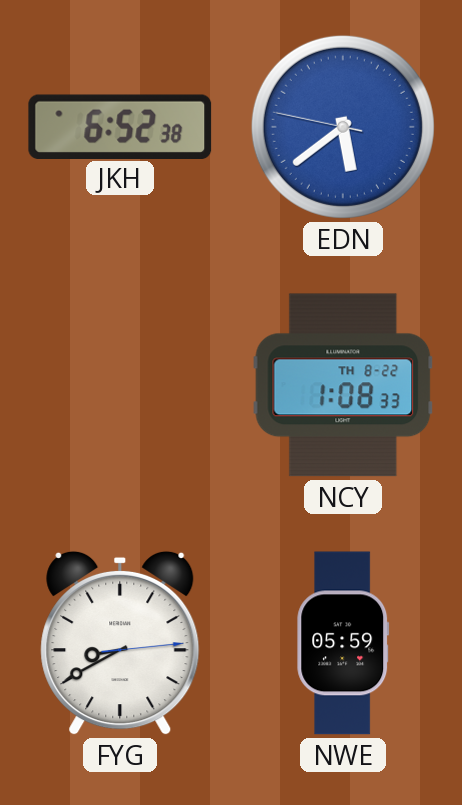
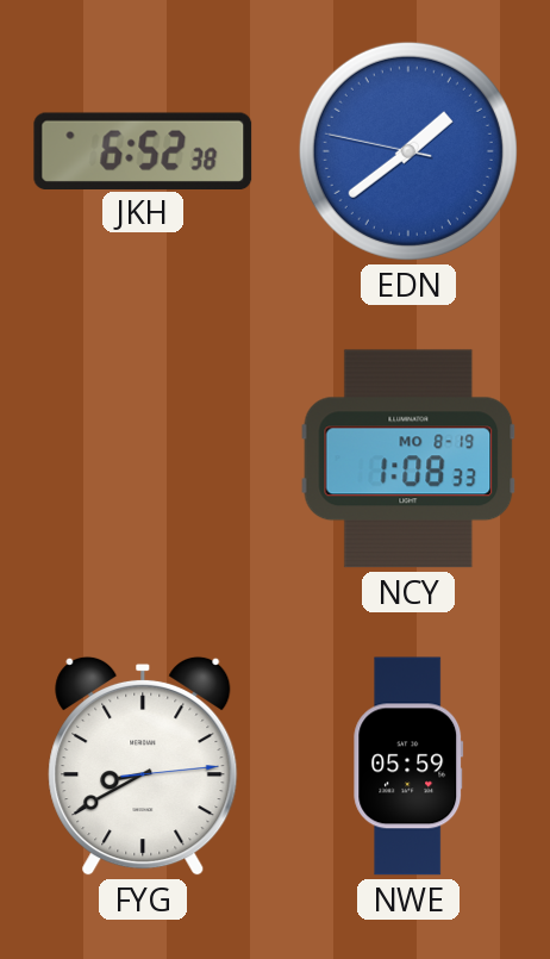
EDN: 5:38 -> 1:38 (408, 151)
NCY date: TH 8-22 -> MO 8-19 (408, 459)
